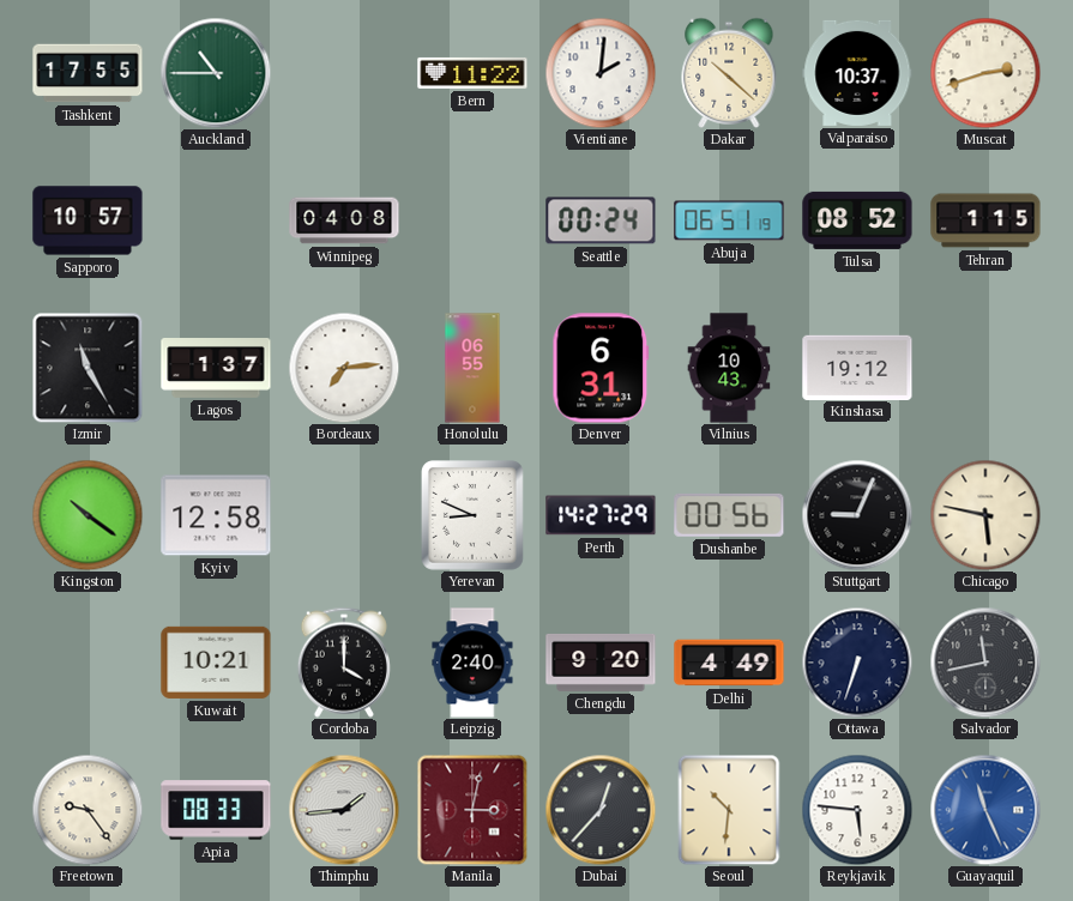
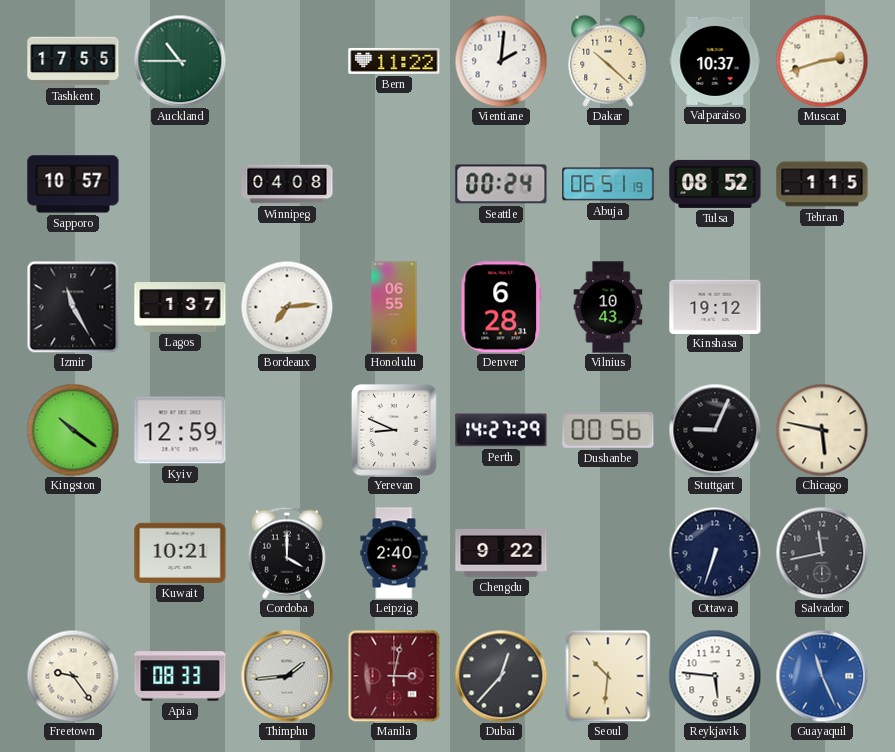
Denver: 6:31 -> 6:28 (501, 307)
Kyiv: 12:58 -> 12:59 (180, 430)
Chengdu: 9:20 -> 9:22 (501, 553)
Delhi: 4:49 -> none (729, 663)
